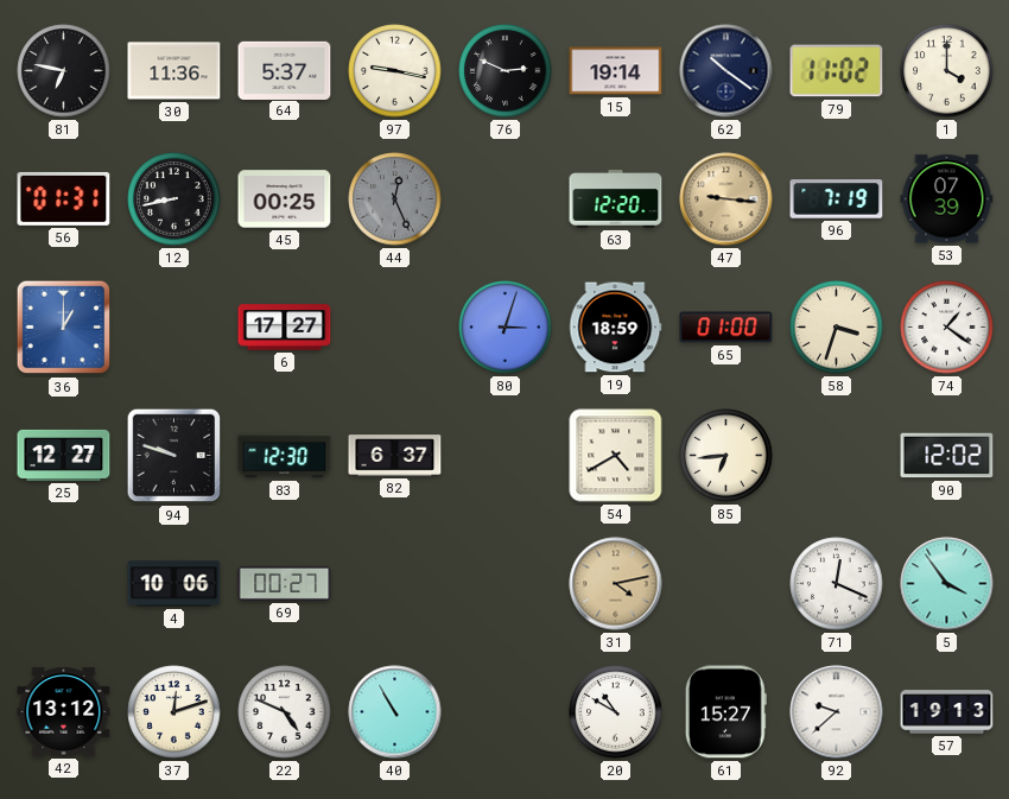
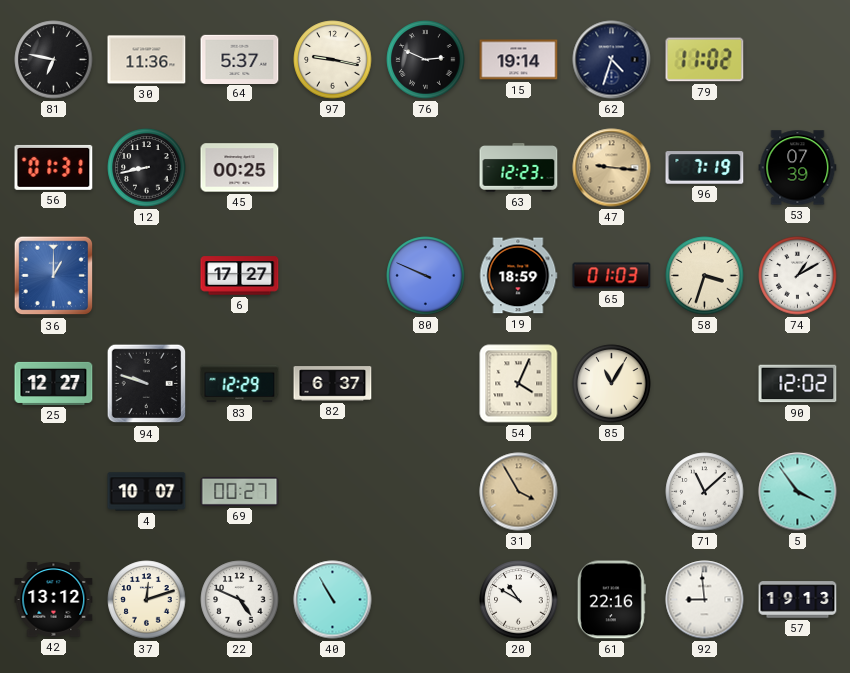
62: 10:21 -> 4:33 (612, 60)
1: 4:00 -> none (947, 71)
44: 12:26 -> none (395, 199)
63: 12:20 -> 12:23 (519, 168)
80: 3:03 -> 9:49 (426, 276)
65: 01:00 -> 01:03 (612, 276)
74: 1:21 -> 1:10 (798, 276)
83: 12:30 -> 12:29 (240, 384)
54: 4:40 -> 4:04 (519, 384)
85: 6:44 -> 11:05 (612, 384)
4: 10:06 -> 10:07 (147, 492)
31: 4:13 -> 3:55 (519, 492)
71: 12:19 -> 11:08 (705, 492)
61: 15:27 -> 22:16 (611, 600)
92: 9:38 -> 8:59 (705, 600)
